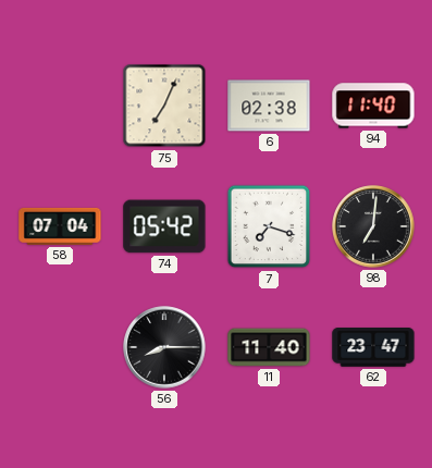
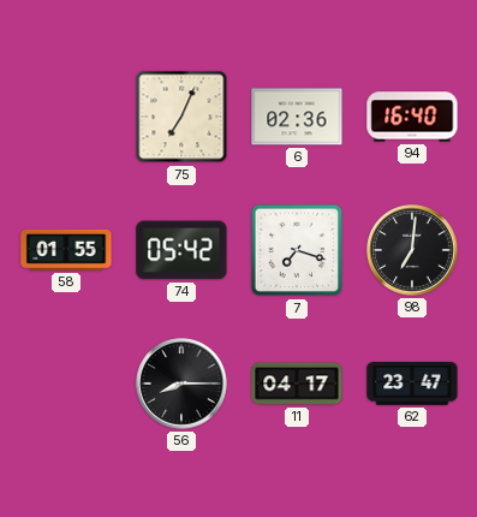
6: 02:38 -> 02:36 (297, 117)
94: 11:40 -> 16:40 (412, 117)
58: 07:04 -> 01:55 (66, 250)
11: 11:40 -> 04:17 (297, 384)
